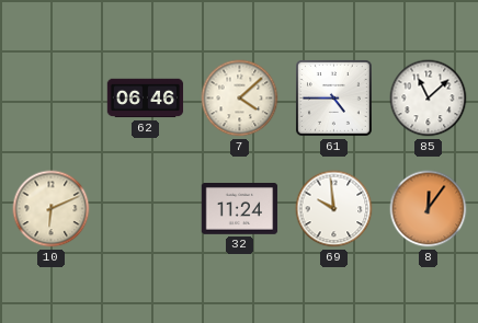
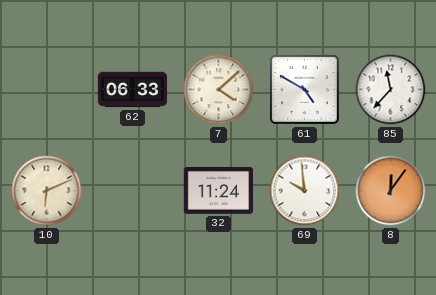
62: 06:46 -> 06:33 (133, 90)
61: 4:45 -> 4:50 (305, 90)
85: 11:08 -> 11:37 (391, 90)
